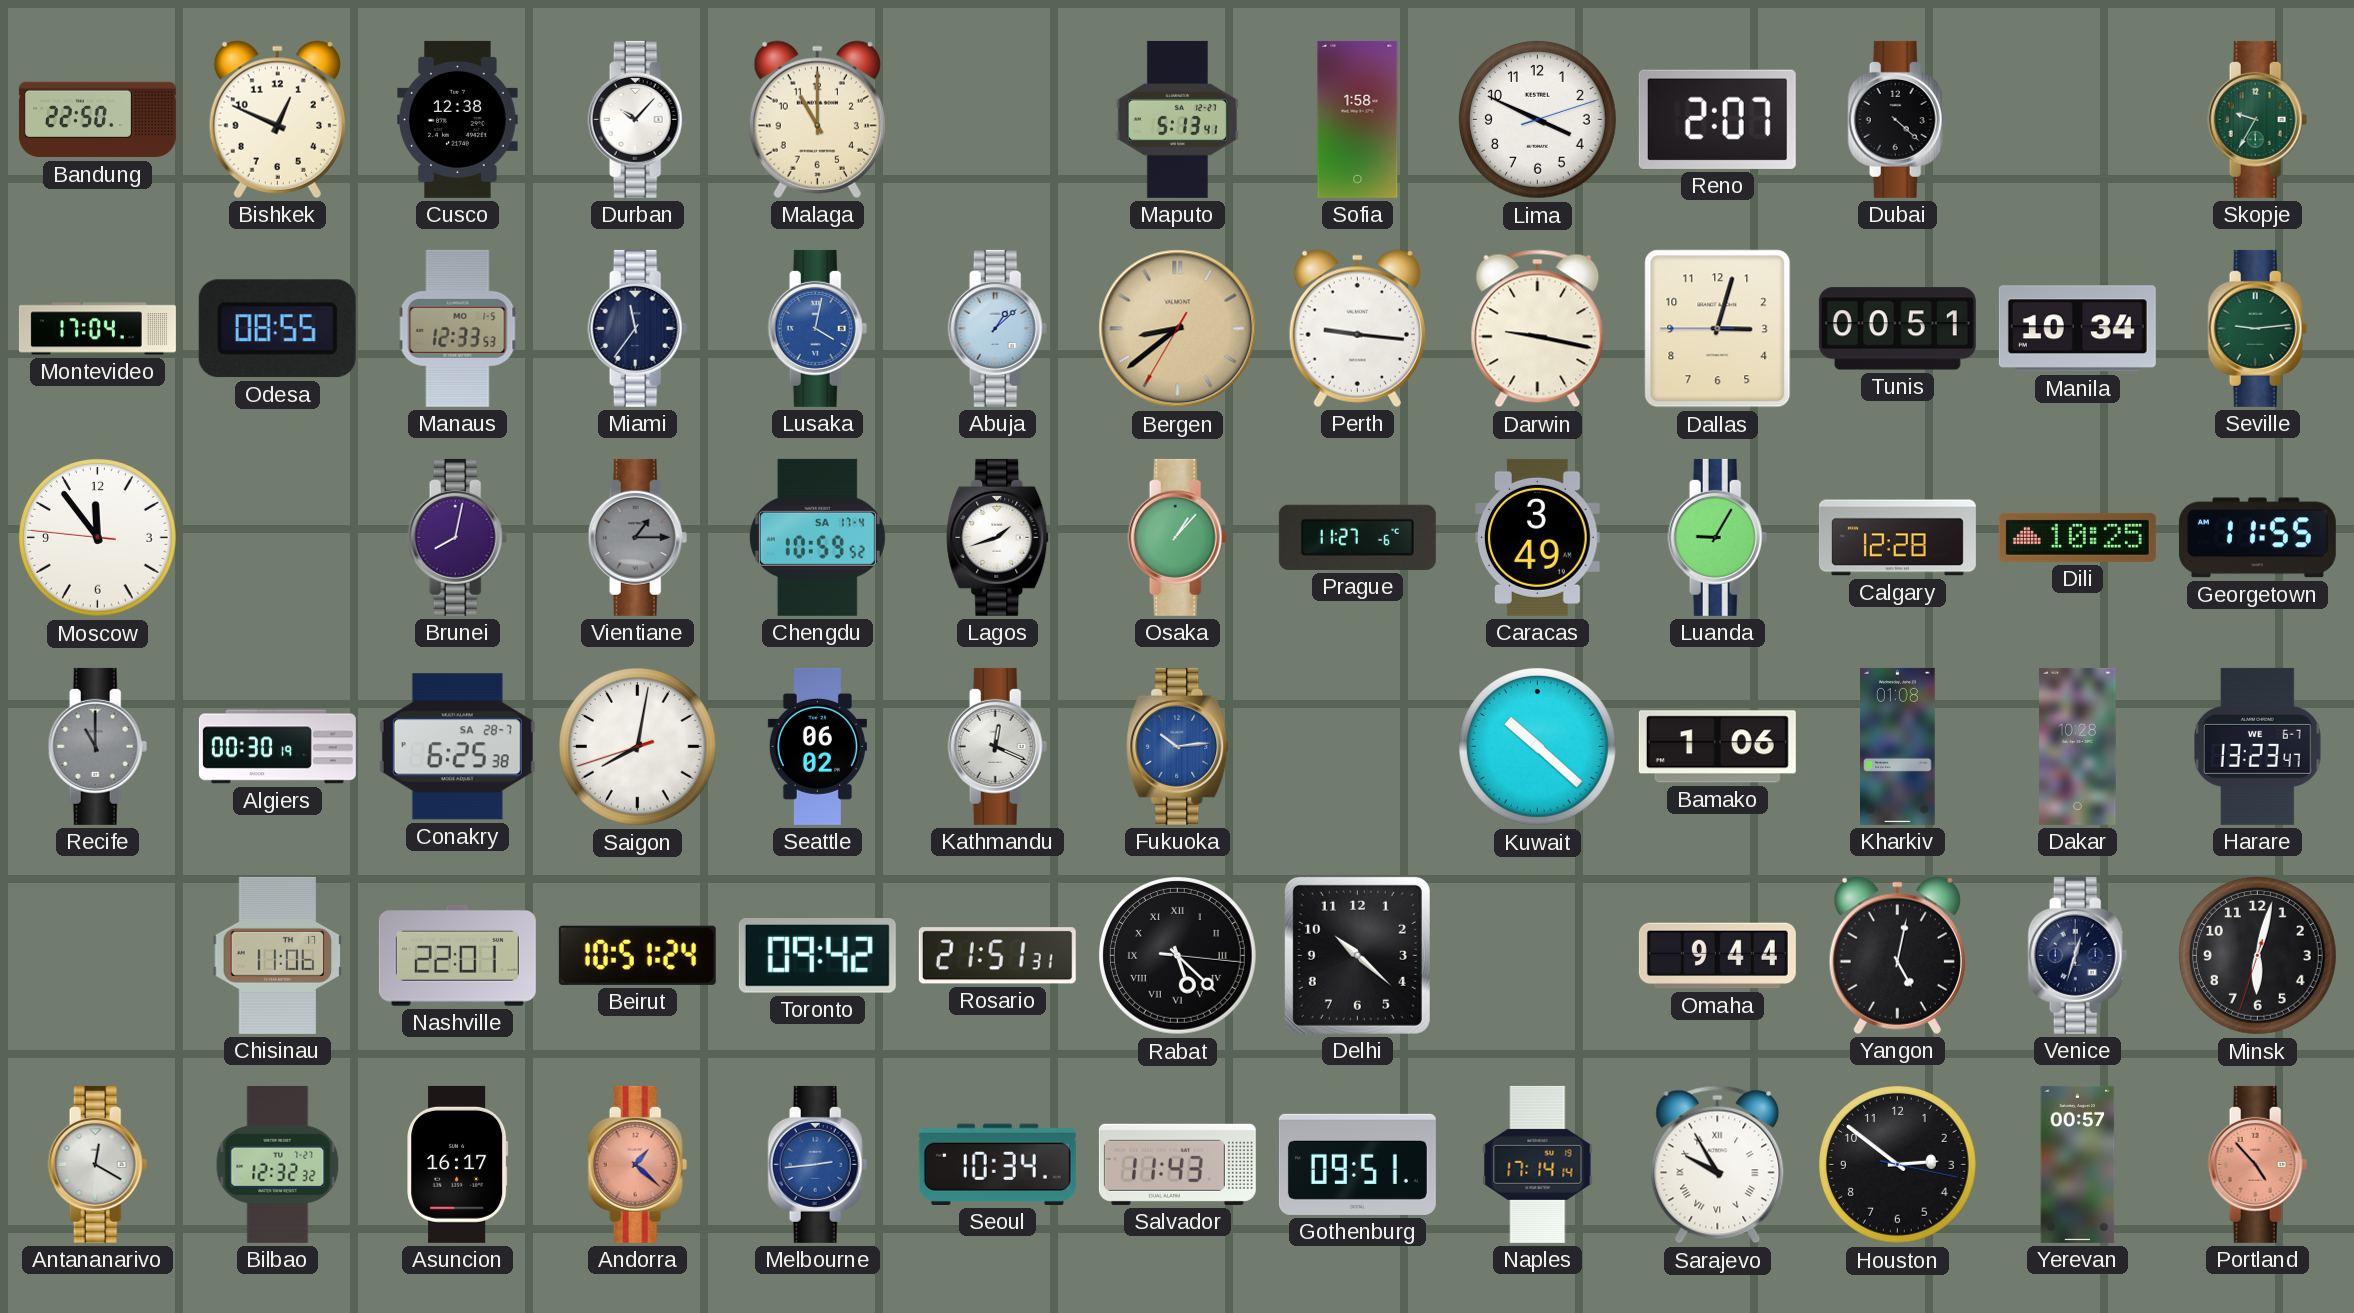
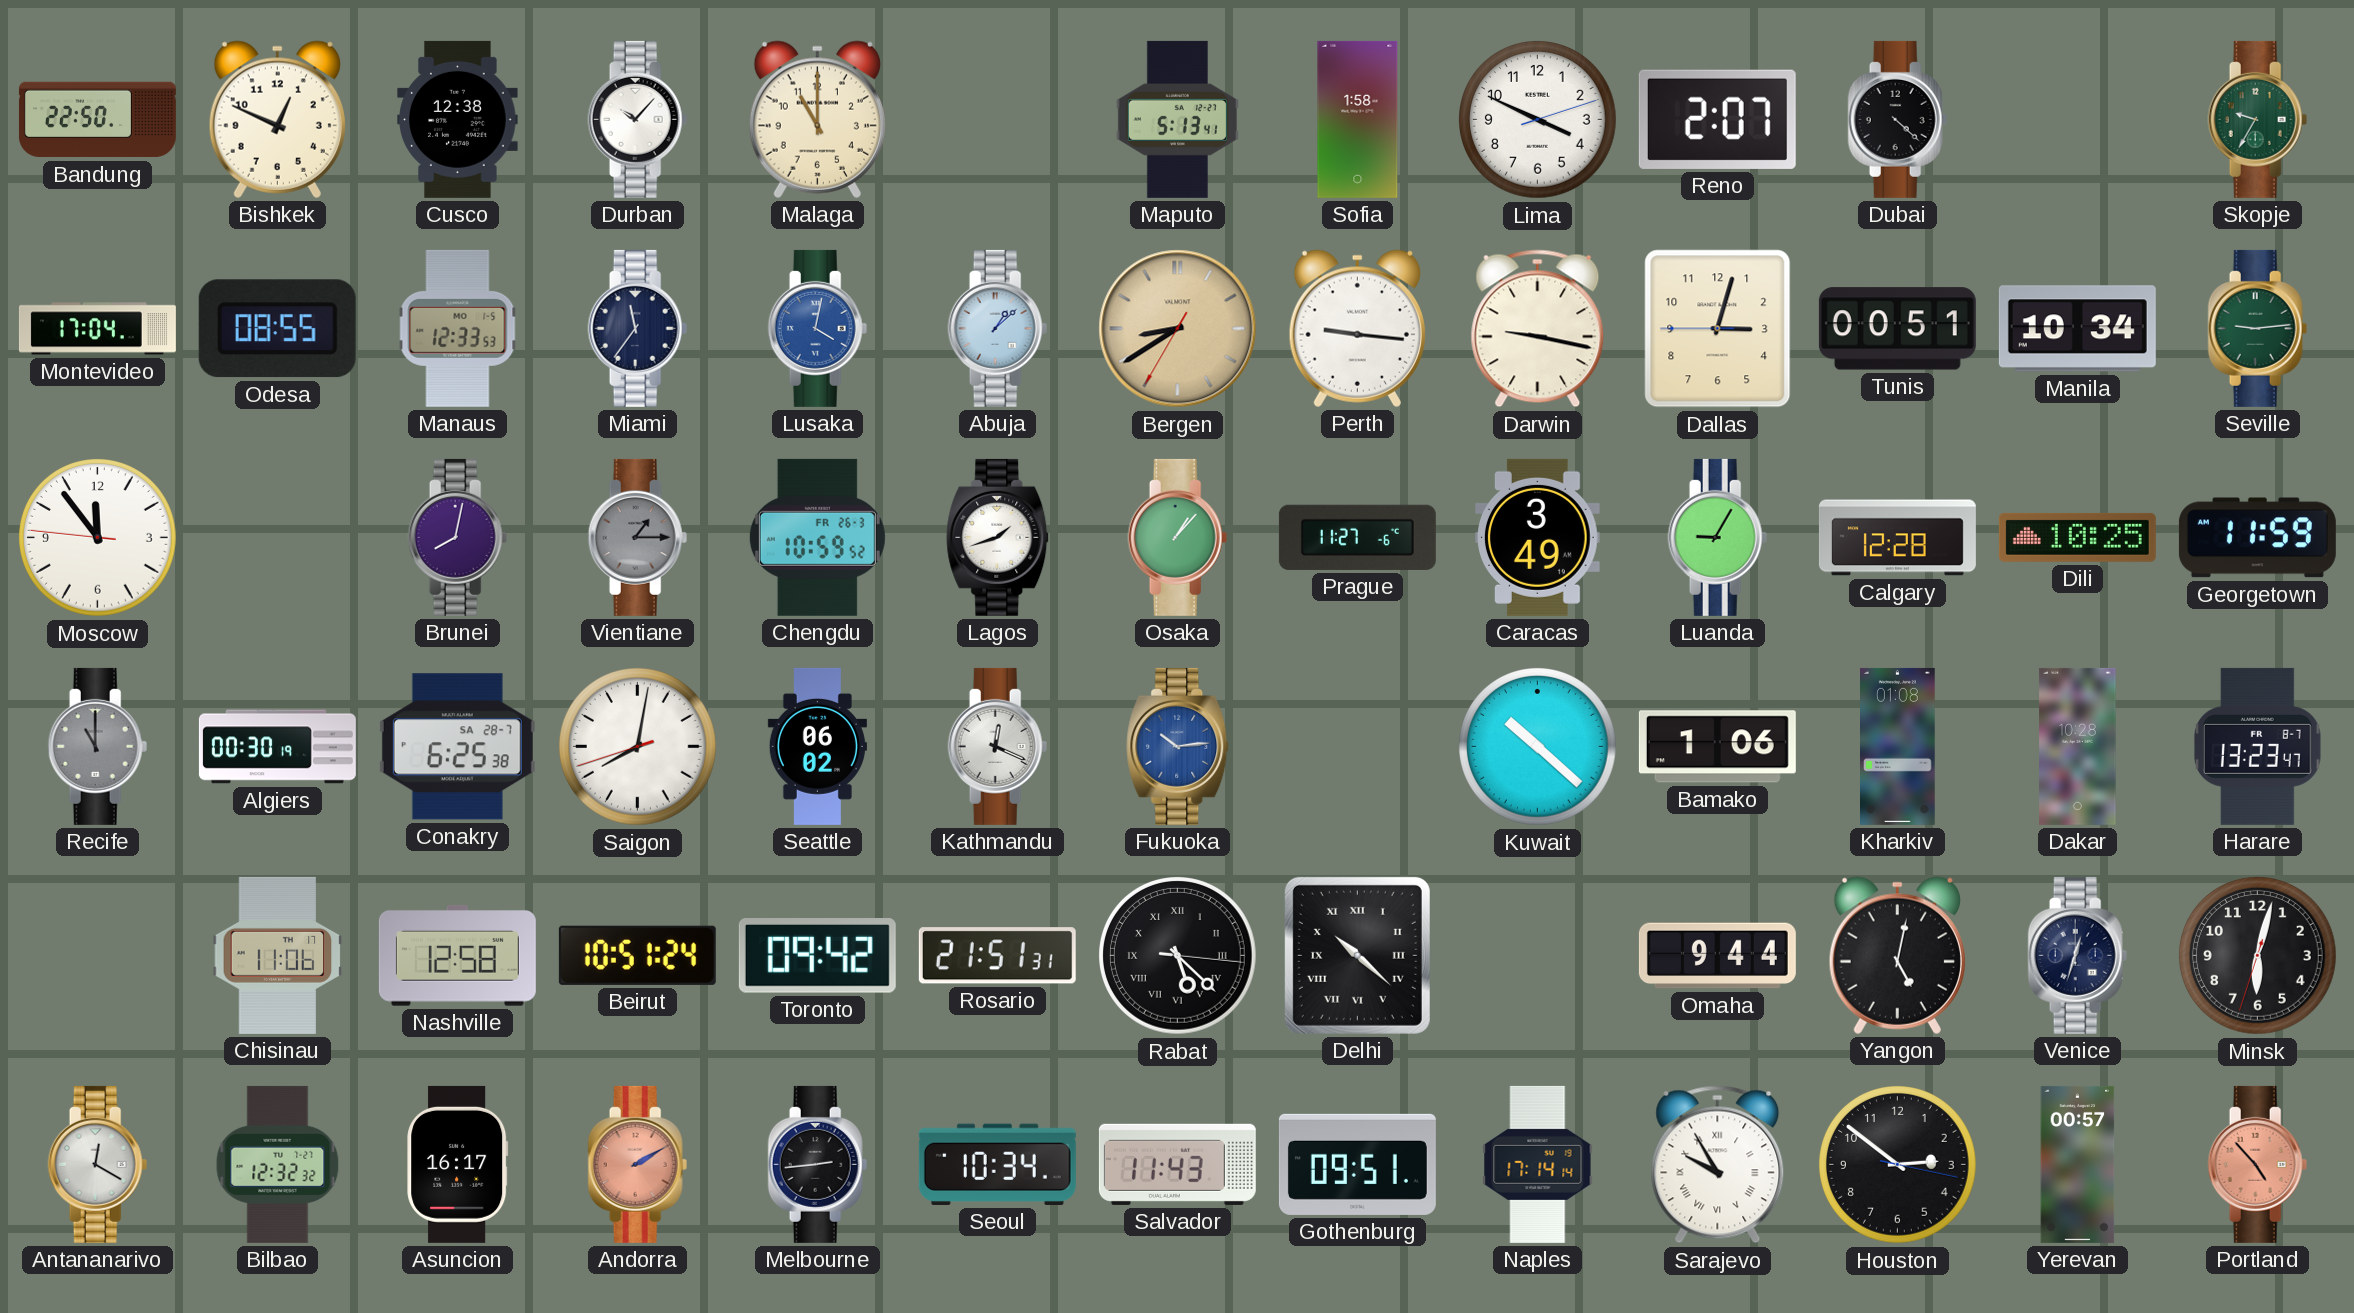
Bergen: 8:38 -> 8:39 (1178, 329)
Chengdu date: SA 17-4 -> FR 26-3 (817, 537)
Georgetown: 11:55 -> 11:59 (2257, 538)
Harare date: WE 6-7 -> FR 8-7 (2257, 746)
Nashville: 22:01 -> 12:58 (457, 955)
Delhi numerals: Arabic -> Roman (1357, 955)
Andorra: 1:22 -> 2:10 (638, 1164)
Melbourne dial: blue -> black (818, 1164)
